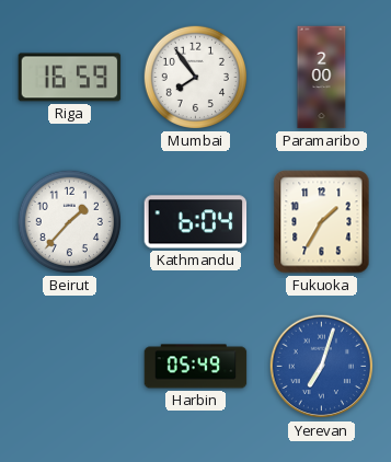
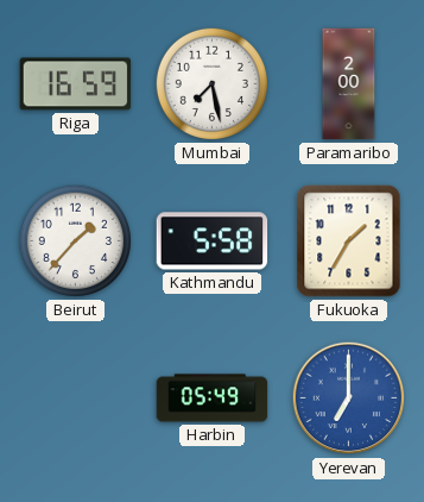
Mumbai: 7:54 -> 7:28 (211, 83)
Kathmandu: 6:04 -> 5:58 (213, 241)
Yerevan: 7:03 -> 7:00 (349, 399)
